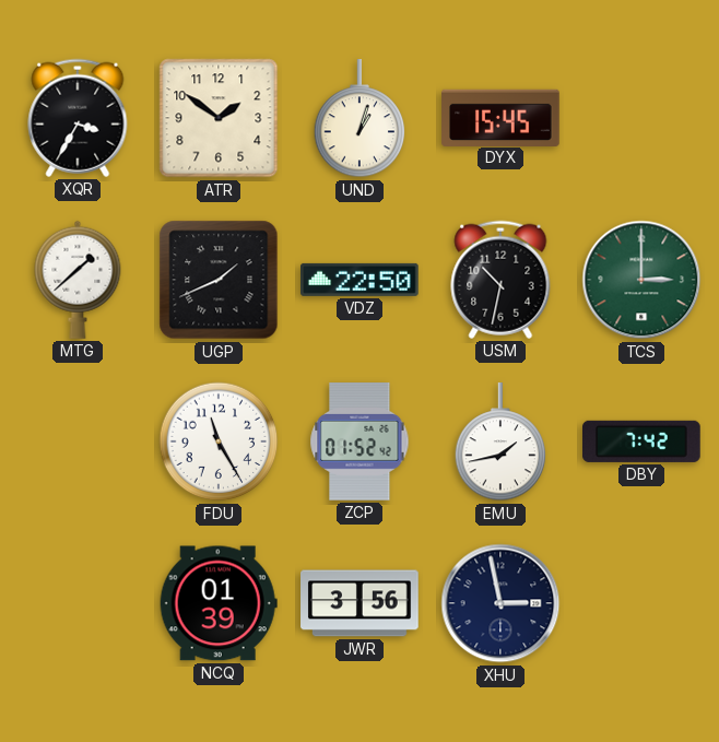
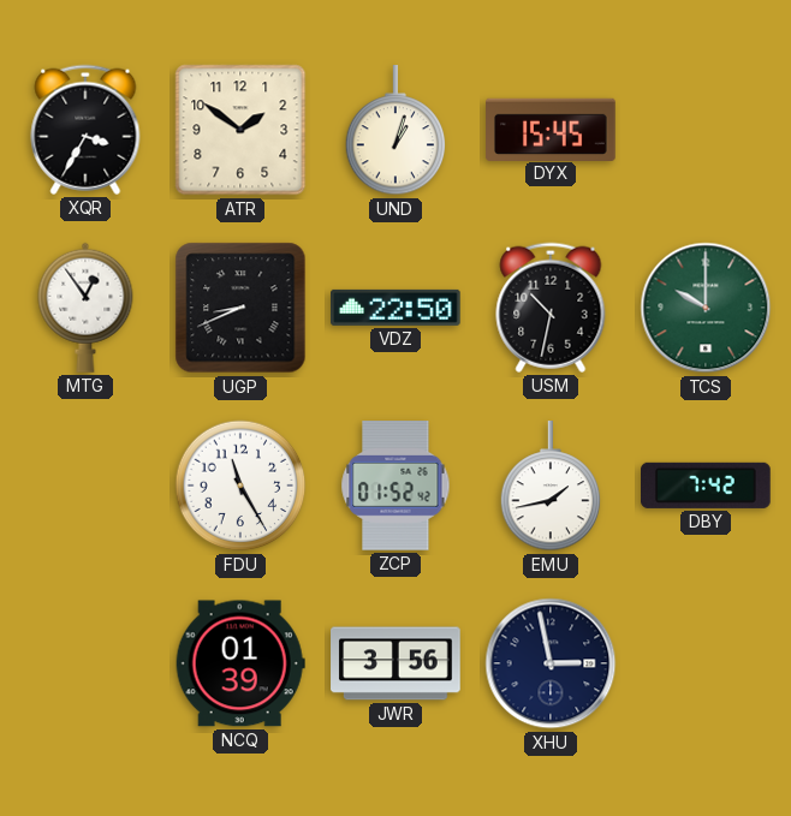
MTG: 1:38 -> 12:54 (85, 308)
UGP: 1:41 -> 8:41 (240, 308)
TCS: 3:00 -> 10:00 (706, 308)
